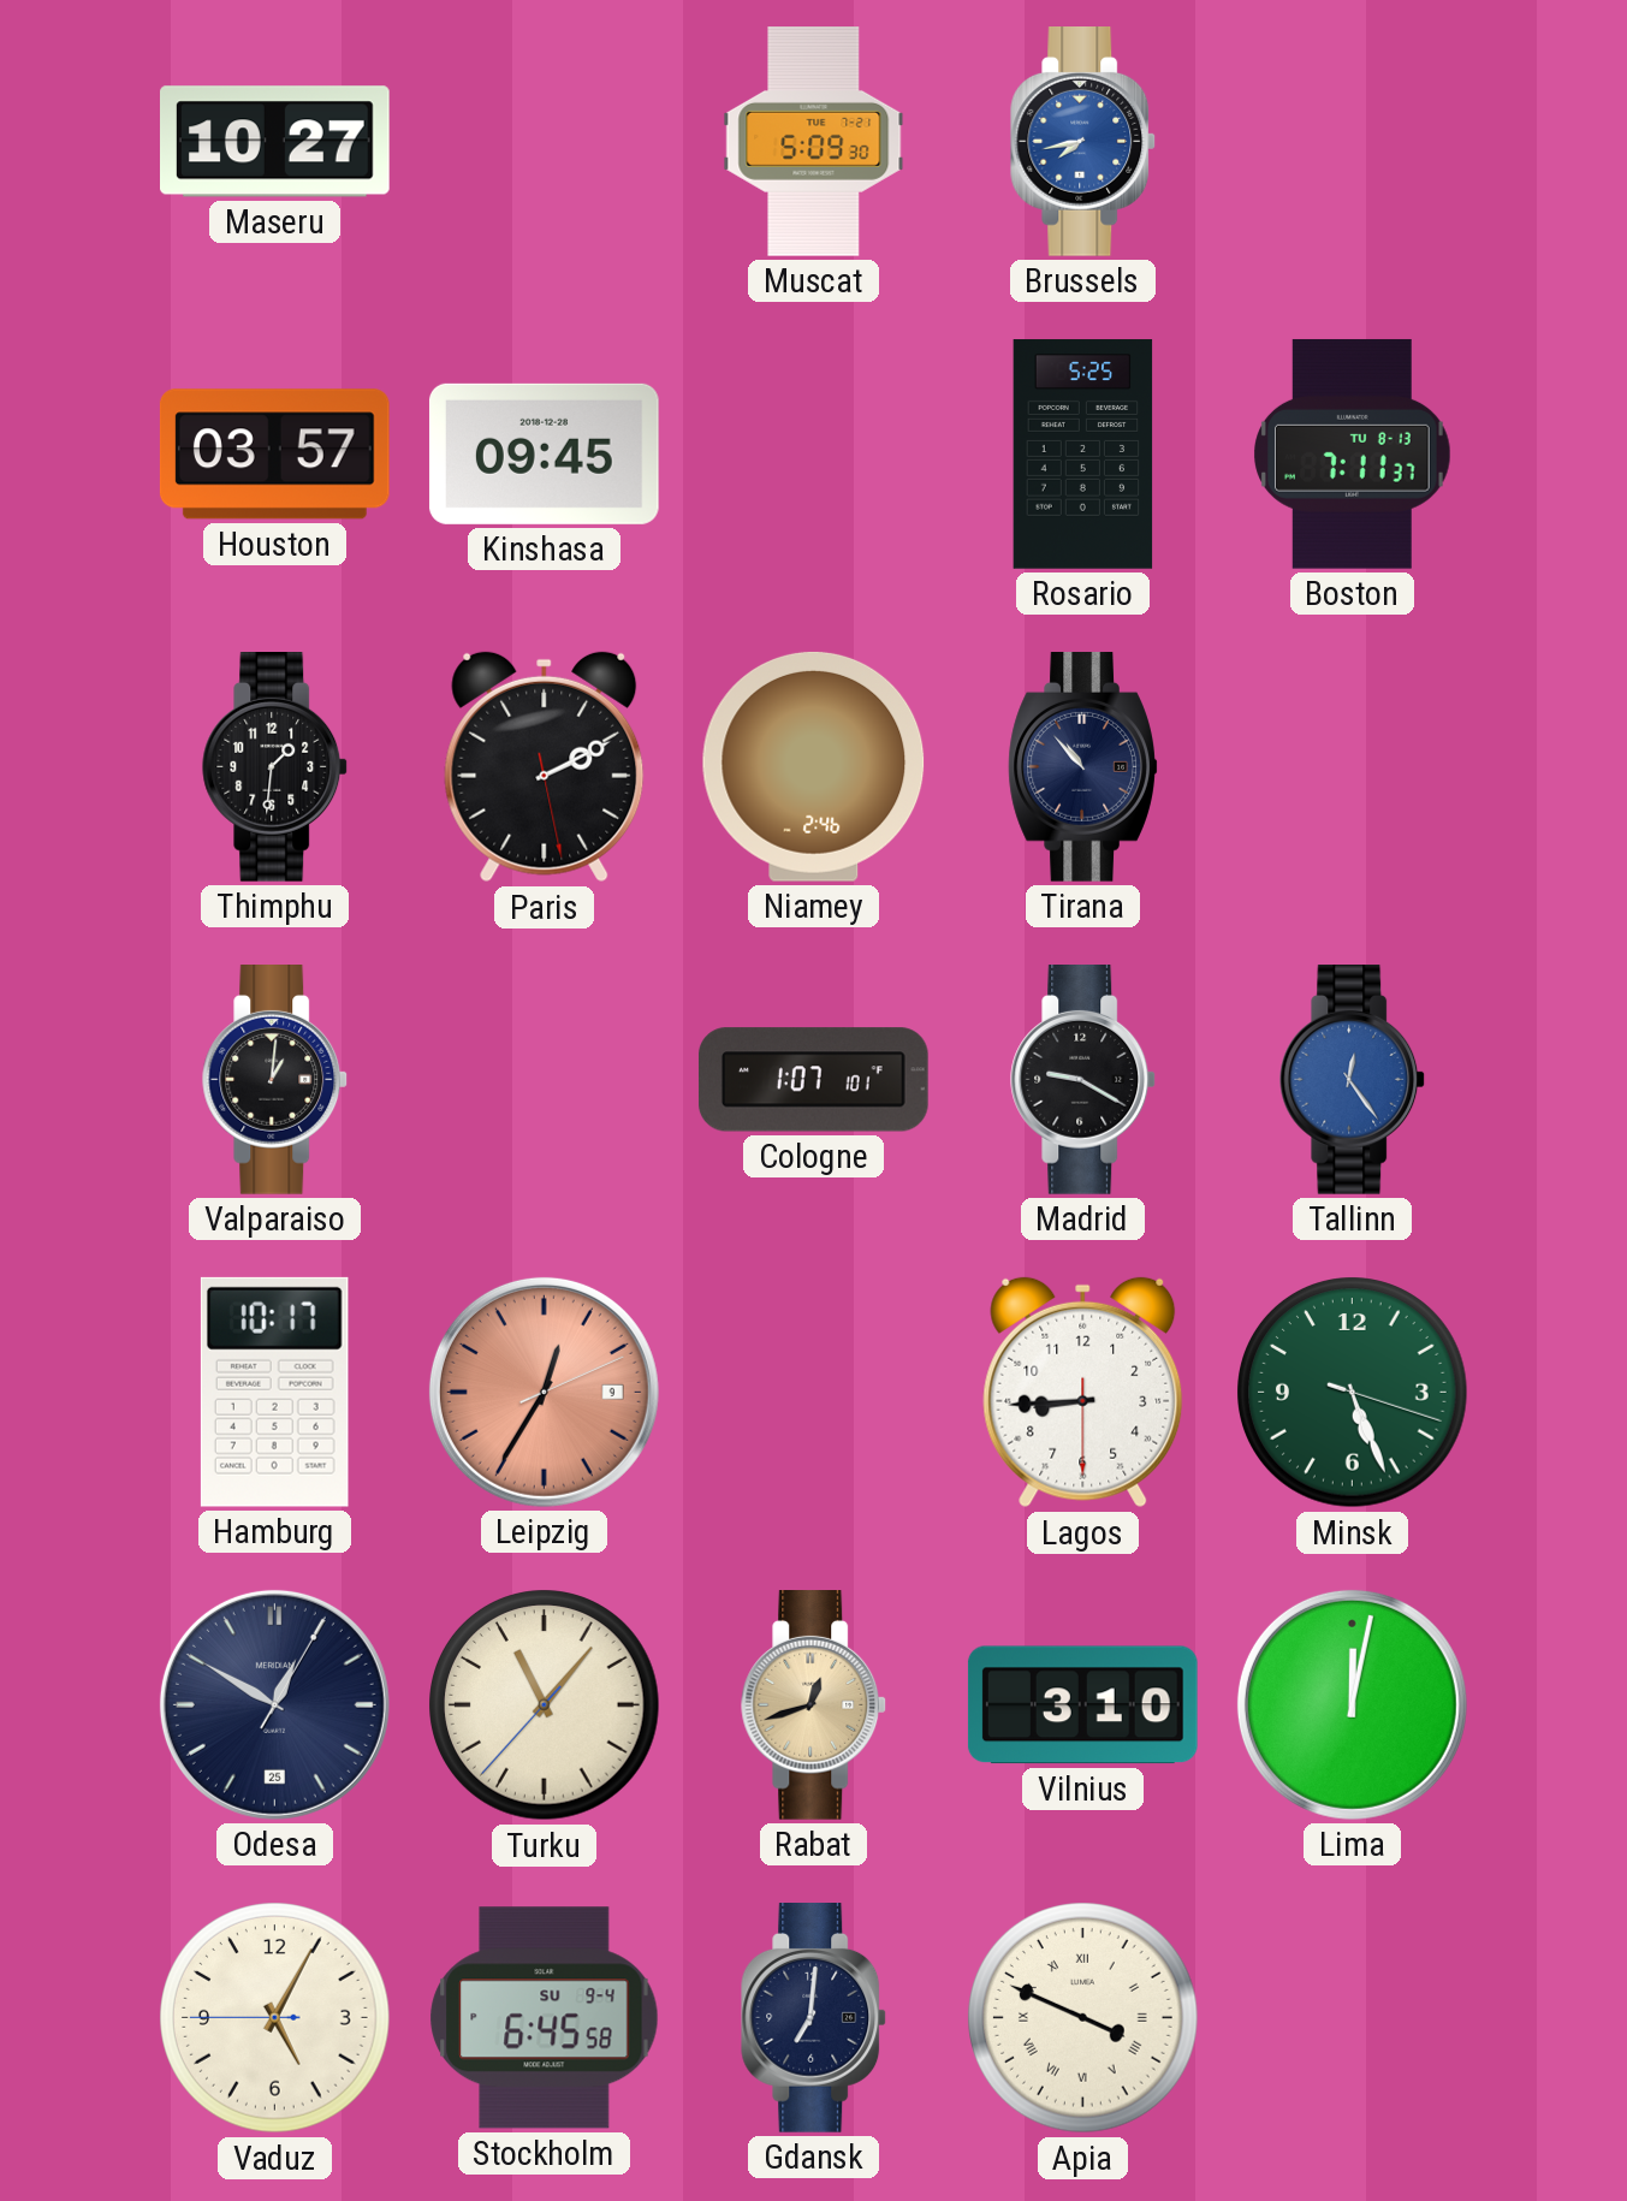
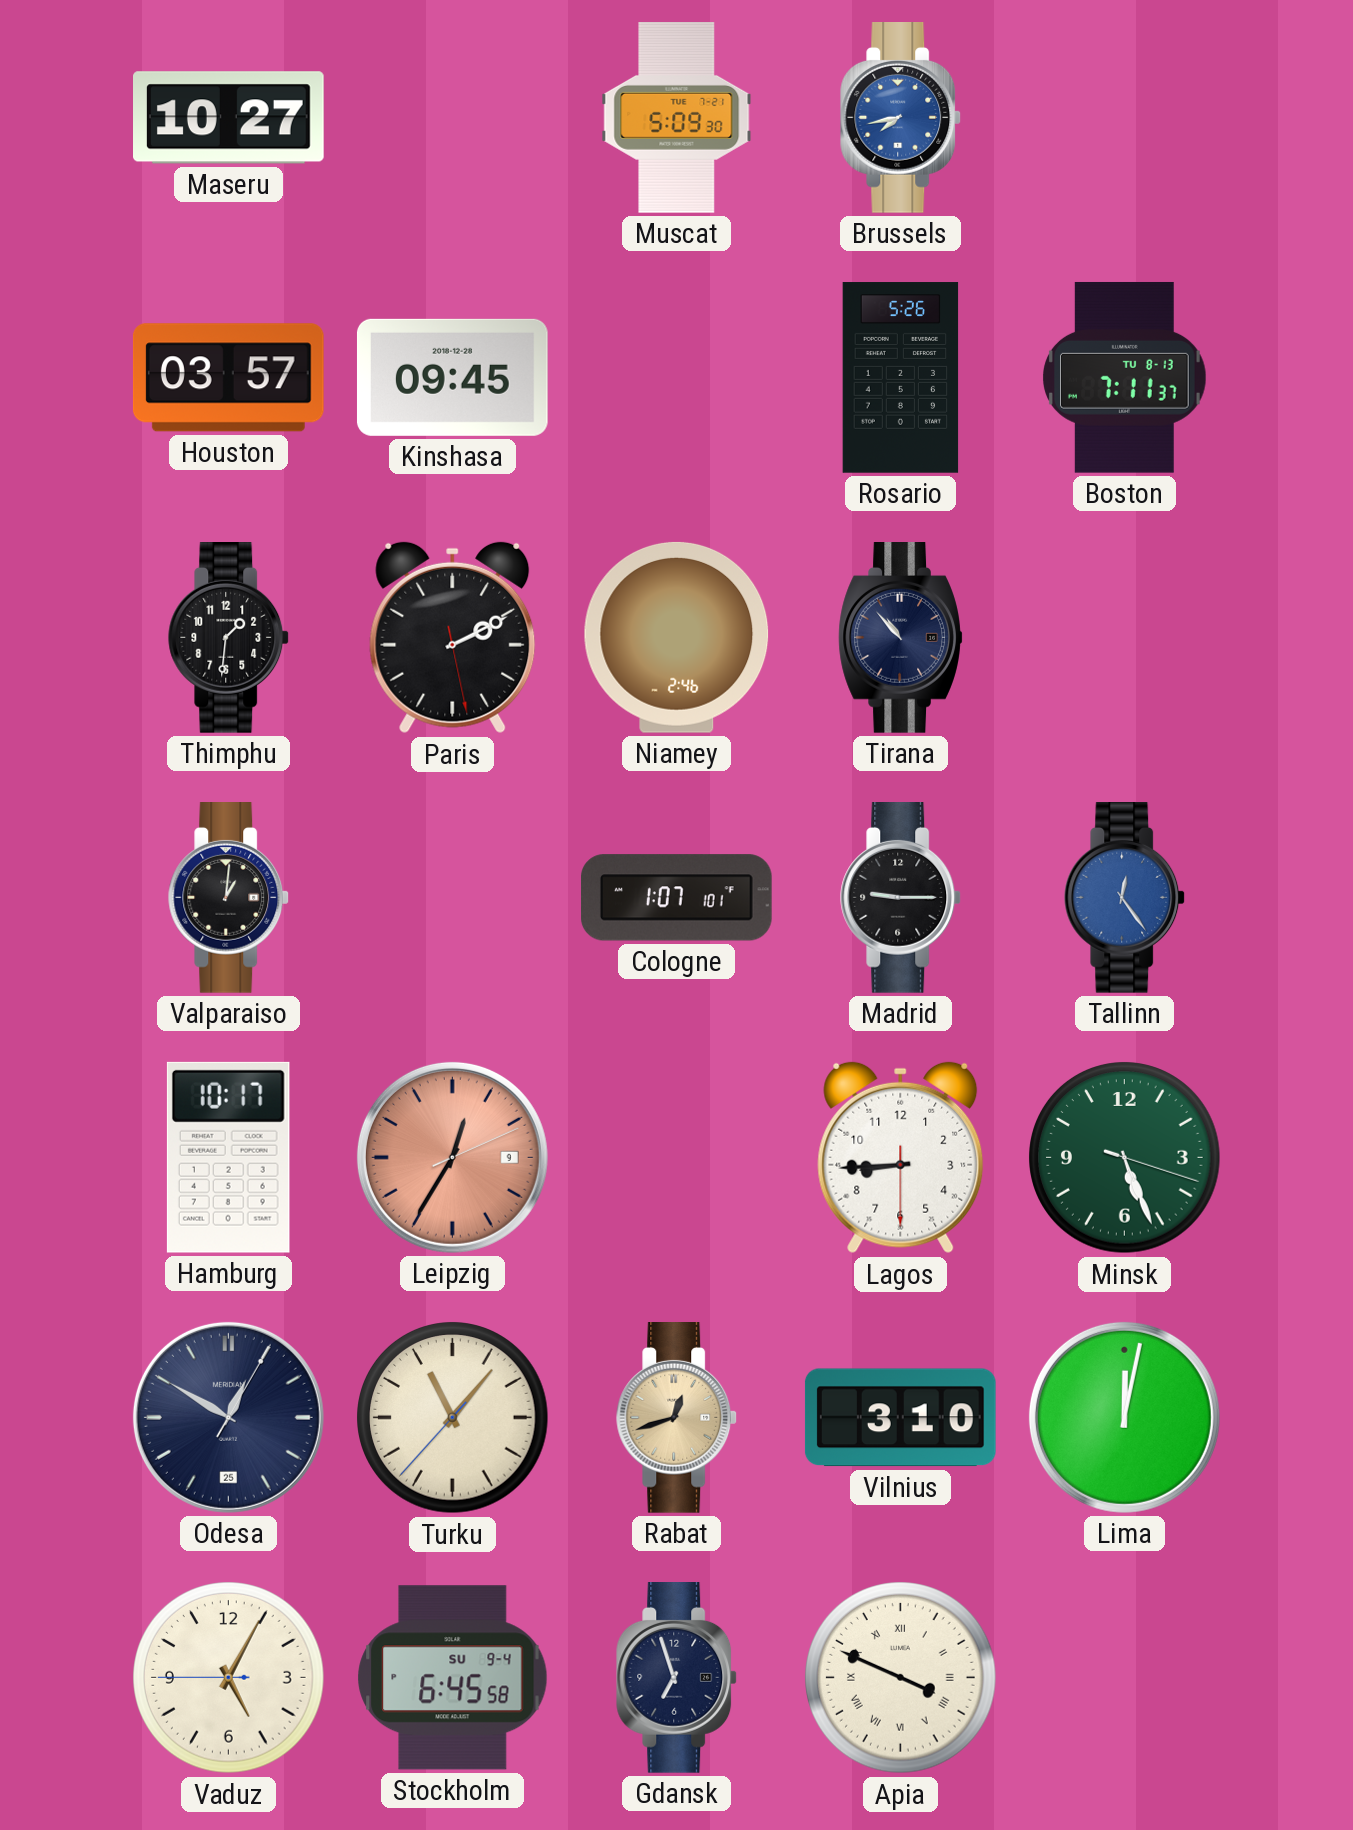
Rosario: 5:25 -> 5:26 (901, 378)
Madrid: 9:20 -> 9:15 (901, 898)
Gdansk: 7:01 -> 6:57 (677, 1678)
